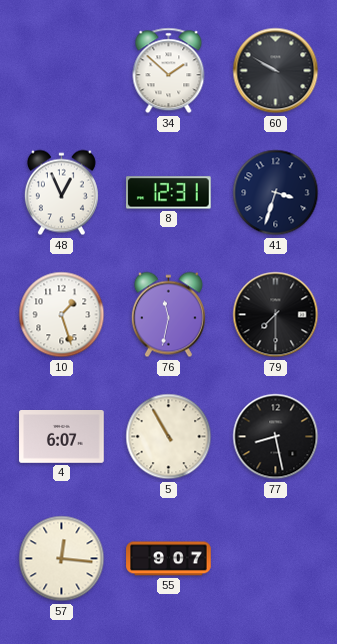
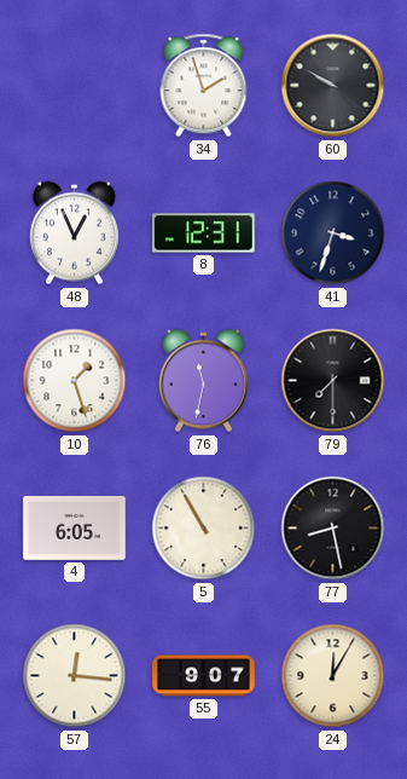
34: 1:52 -> 1:57 (204, 86)
4: 6:07 -> 6:05 (75, 529)
24: none -> 12:05 (333, 676)
